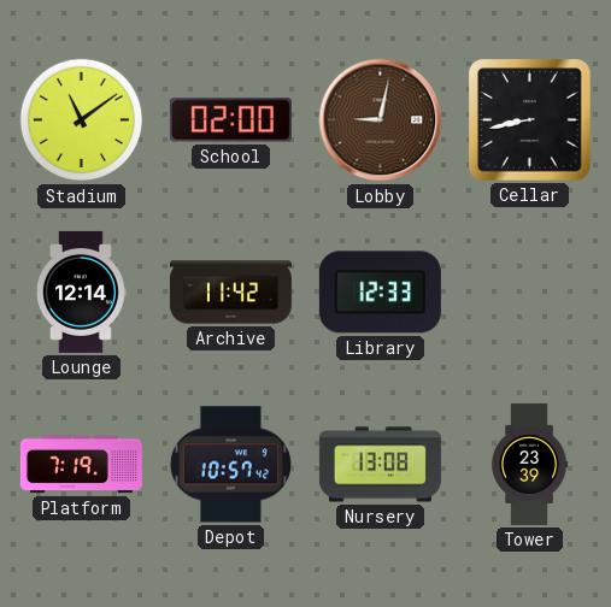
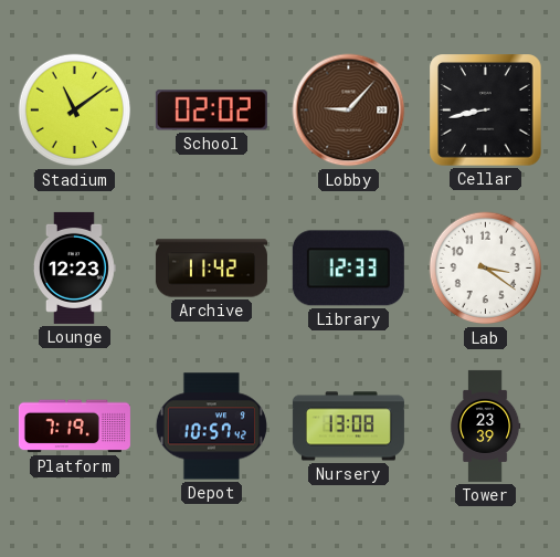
School: 02:00 -> 02:02 (211, 111)
Lobby: 9:02 -> 9:07 (349, 111)
Lounge: 12:14 -> 12:23 (74, 267)
Lab: none -> 3:21 (486, 269)
